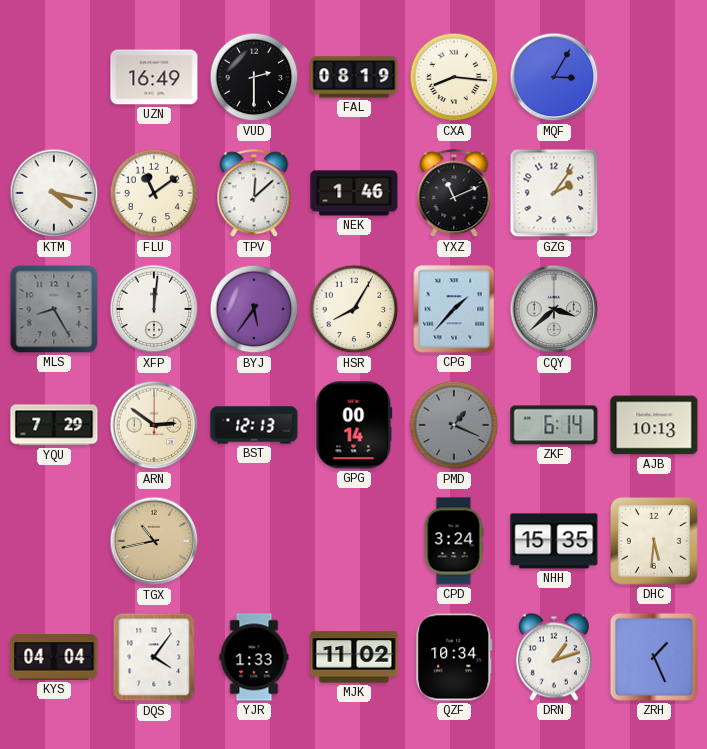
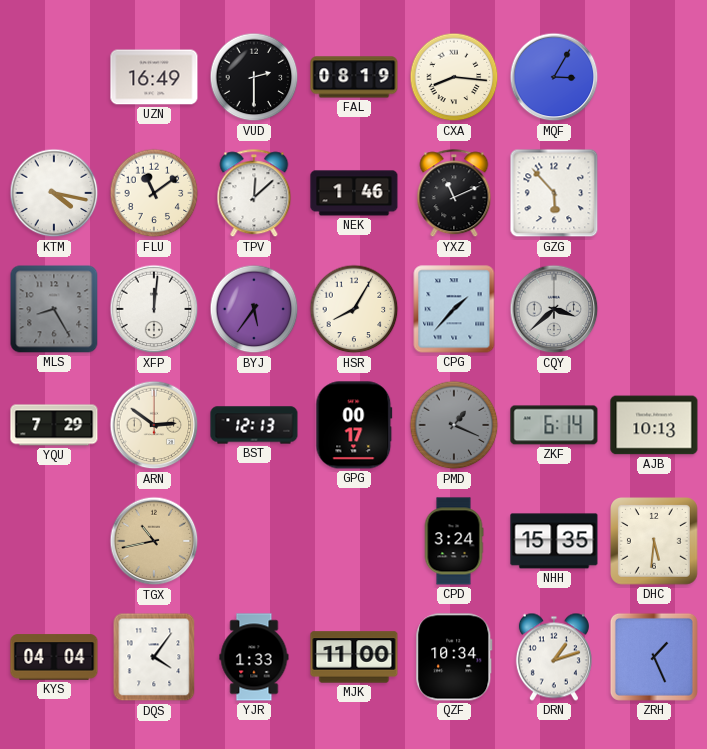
GZG: 2:06 -> 5:53 (554, 193)
GPG: 00:14 -> 00:17 (354, 425)
MJK: 11:02 -> 11:00 (354, 657)
